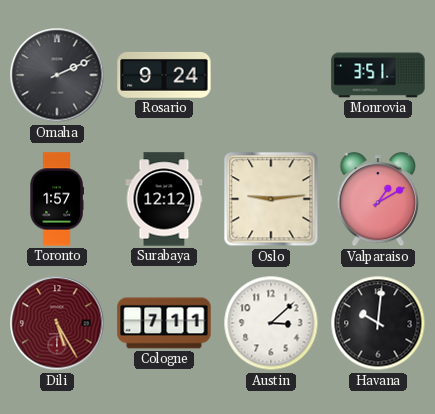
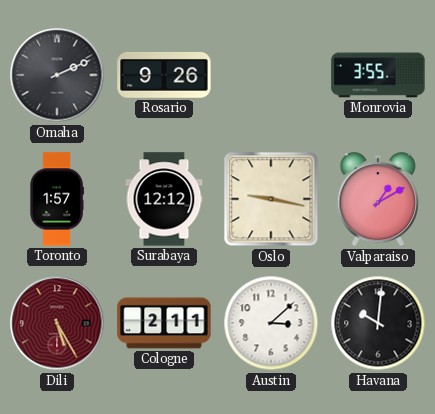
Rosario: 9:24 -> 9:26 (164, 75)
Monrovia: 3:51 -> 3:55 (378, 75)
Oslo: 9:14 -> 9:17 (271, 199)
Cologne: 7:11 -> 2:11 (164, 323)
